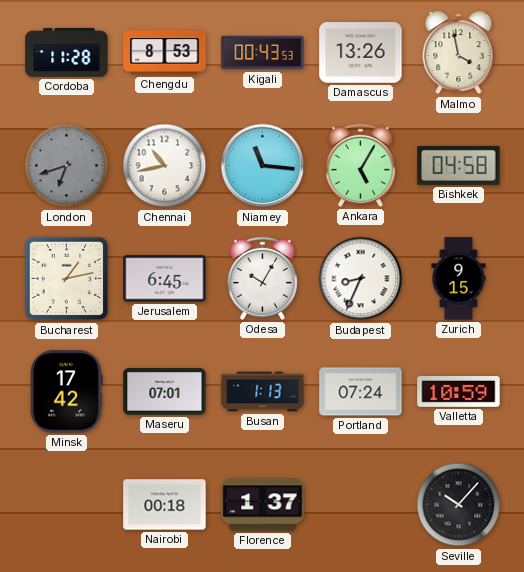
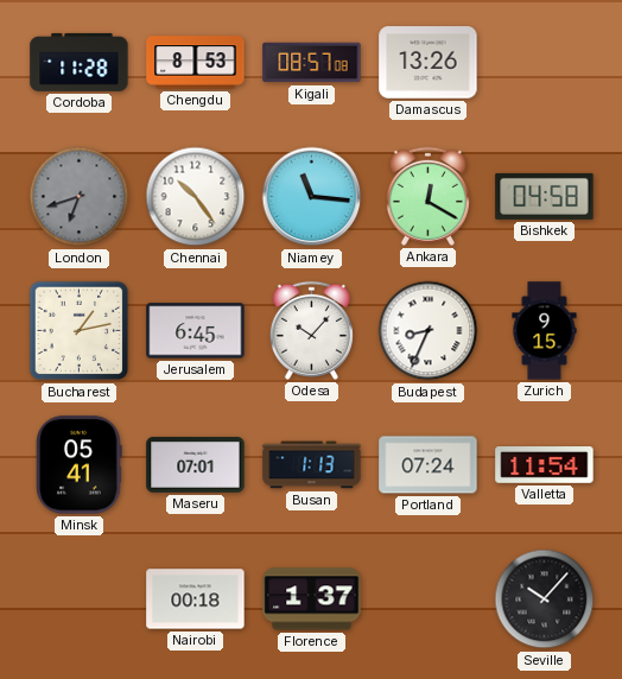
Kigali: 00:43 -> 08:57 (312, 63)
Malmo: 3:58 -> none (459, 53)
Chennai: 10:43 -> 10:24 (196, 197)
Ankara: 5:05 -> 12:20 (427, 196)
Odesa: 10:05 -> 10:07 (311, 330)
Minsk: 17:42 -> 05:41 (80, 465)
Valletta: 10:59 -> 11:54 (545, 465)
